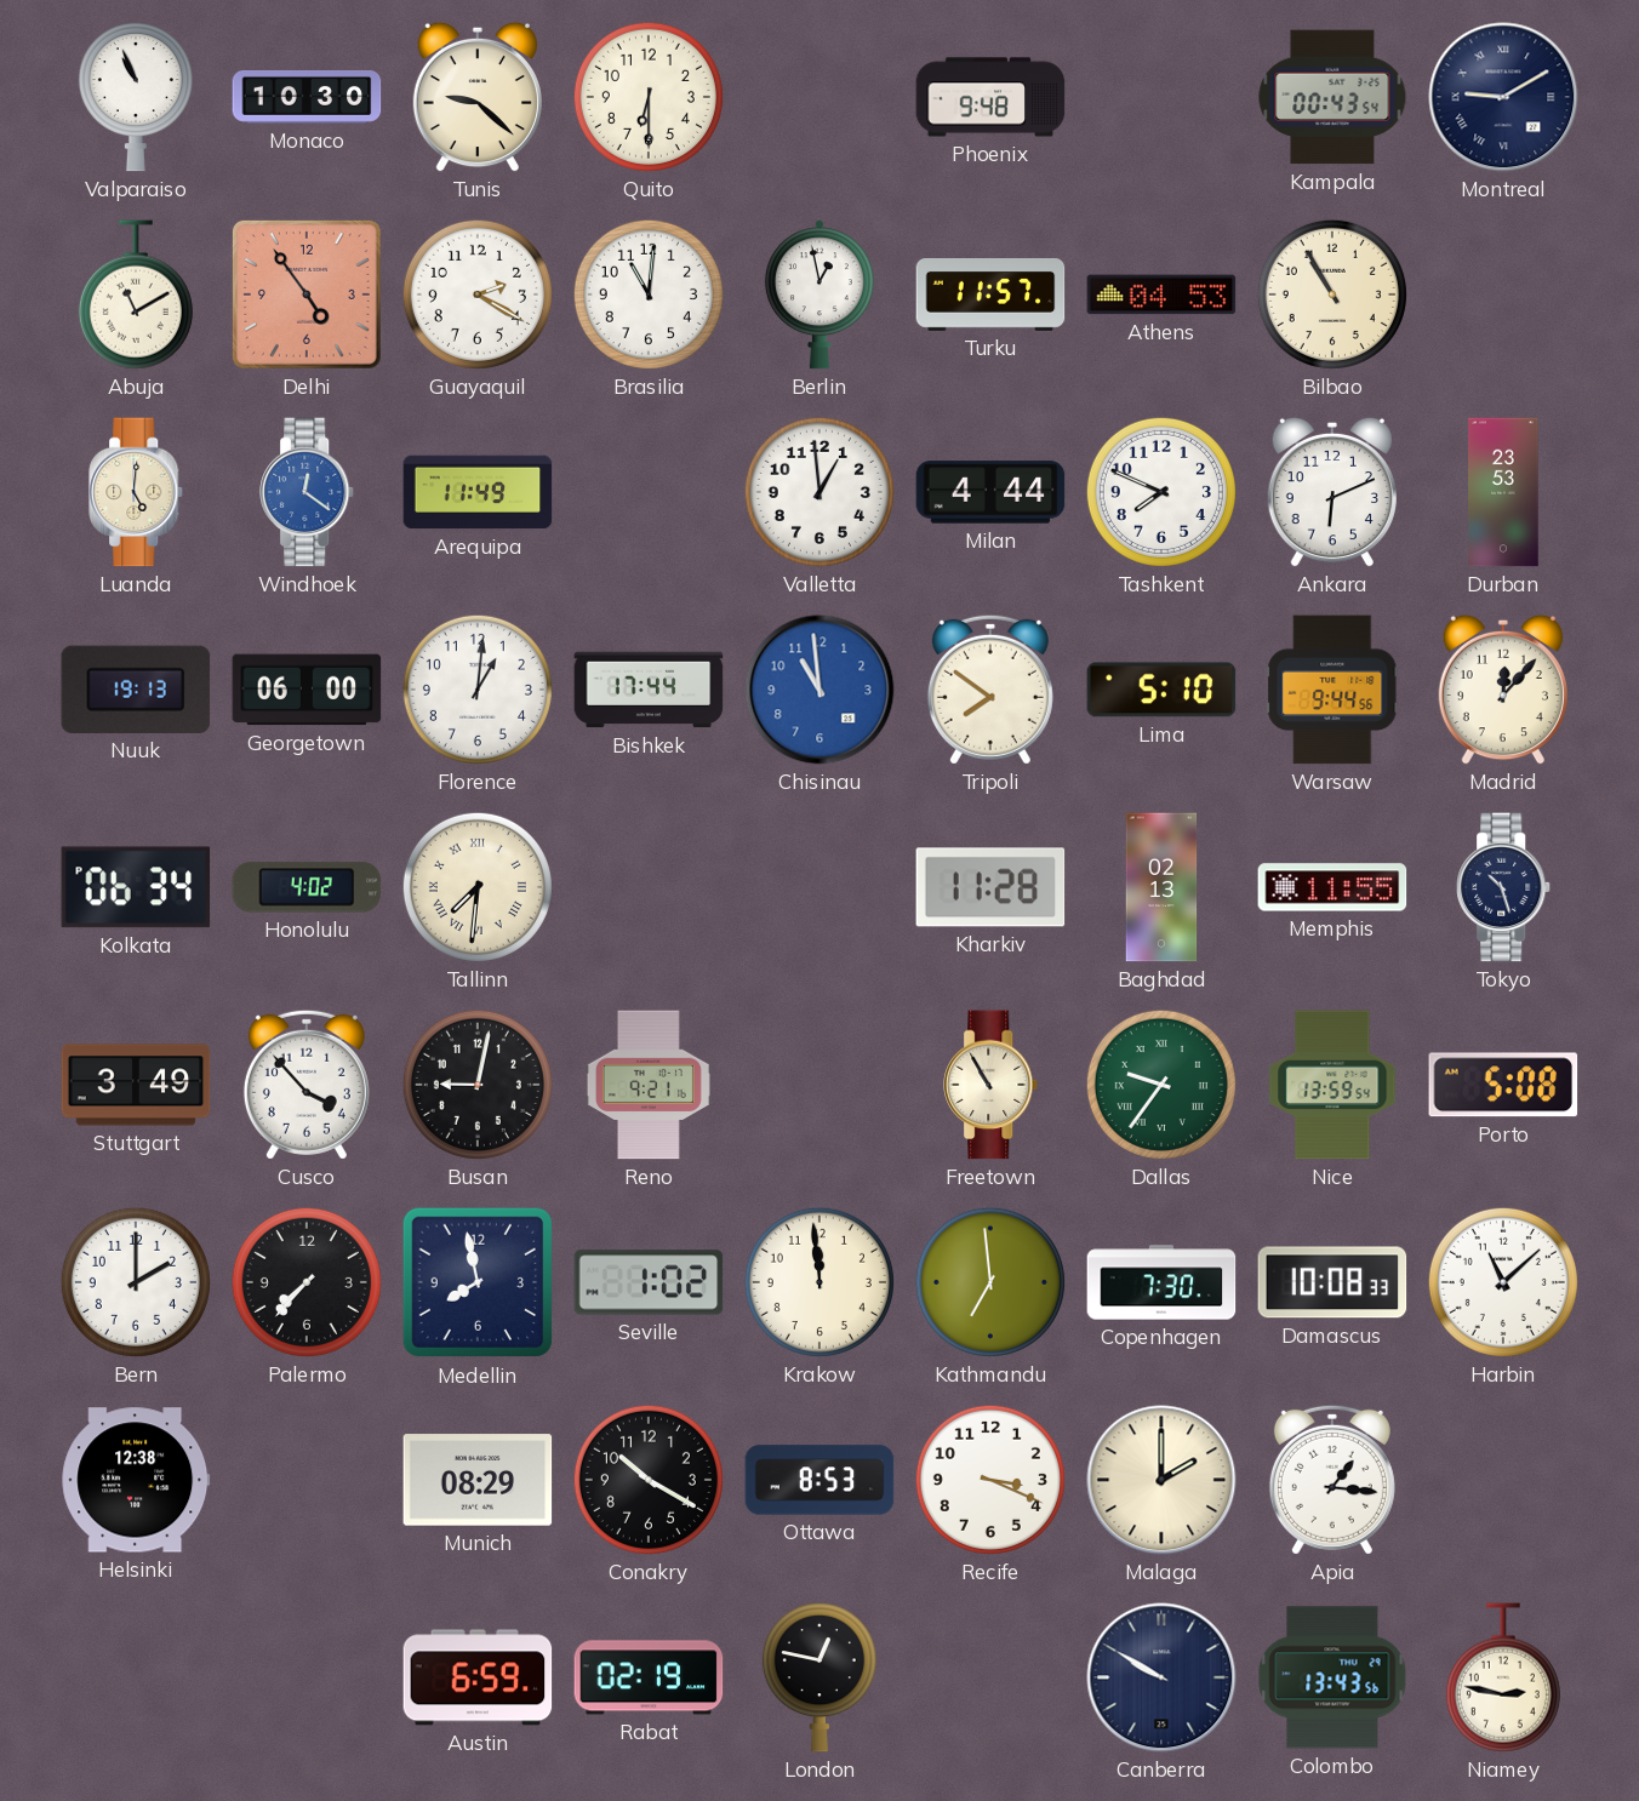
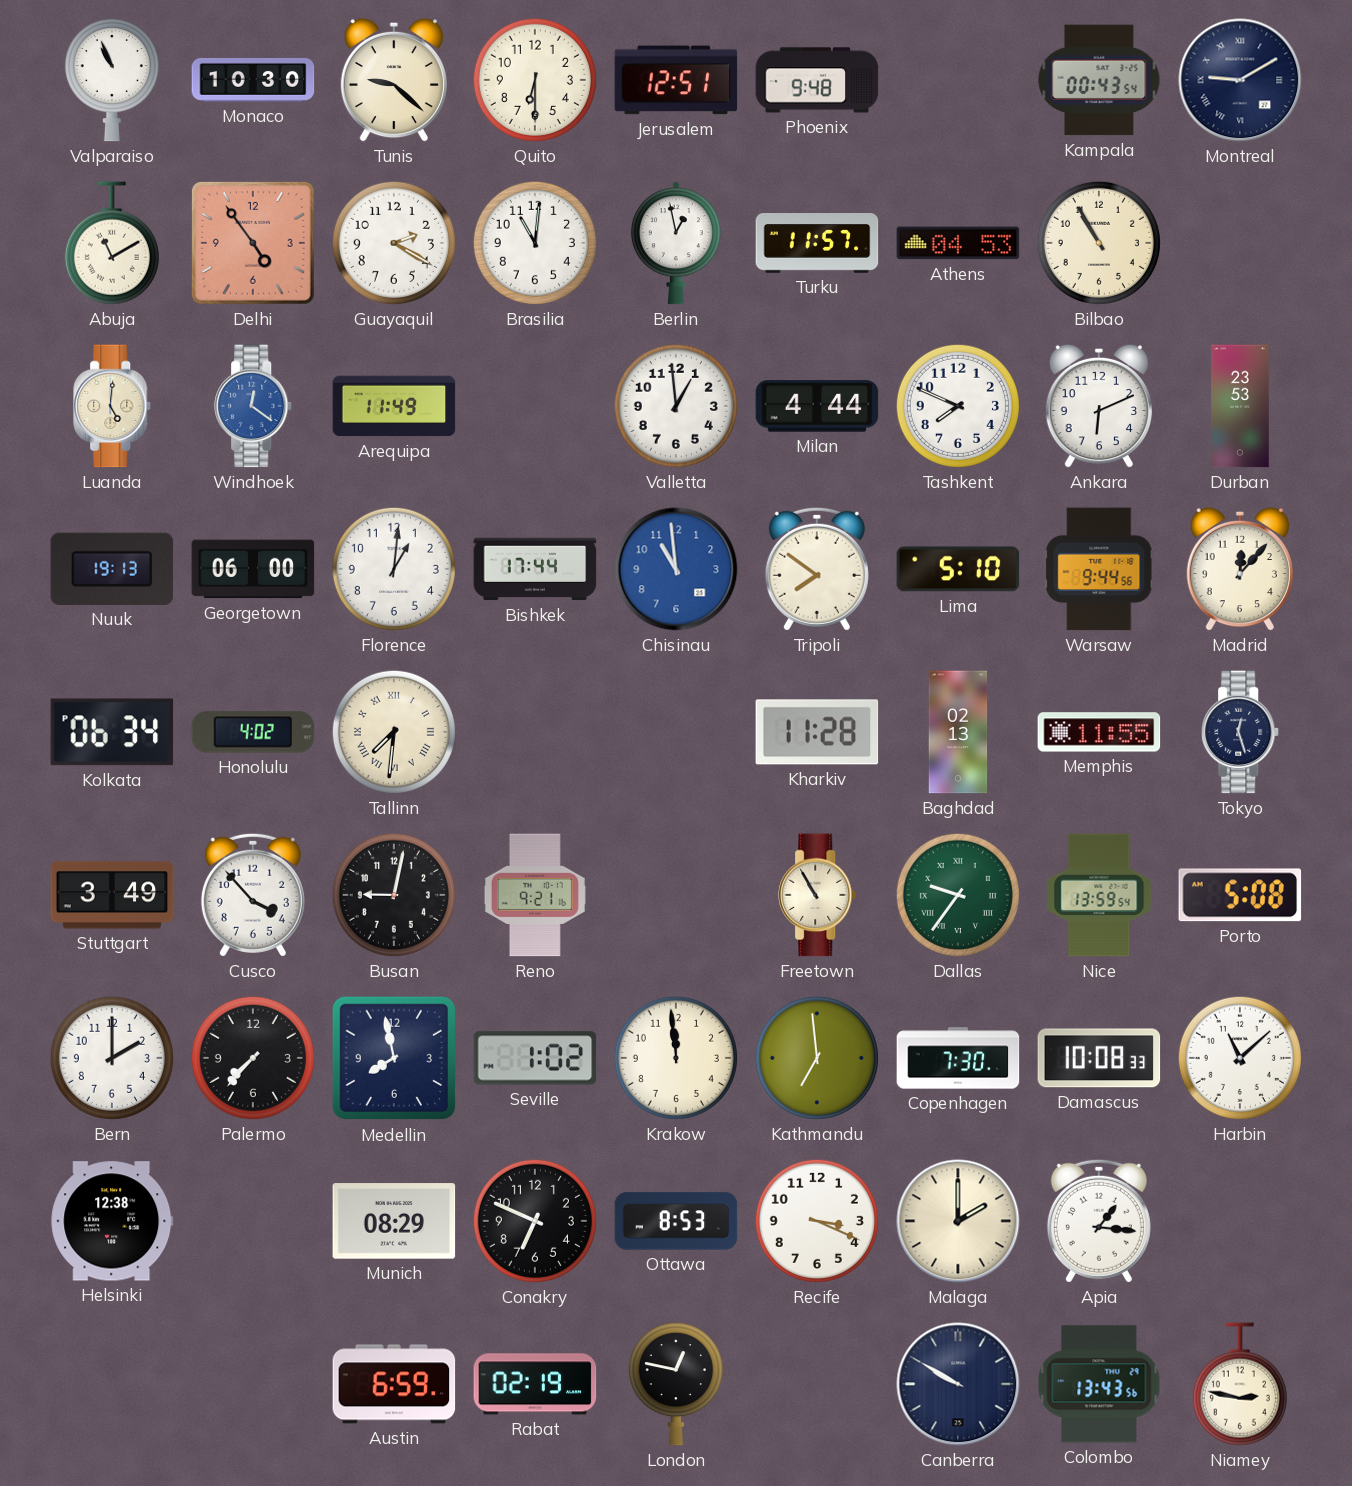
Jerusalem: none -> 12:51 (676, 80)
Tokyo: 10:27 -> 12:27 (1241, 732)
Conakry: 10:20 -> 6:49 (535, 1221)
